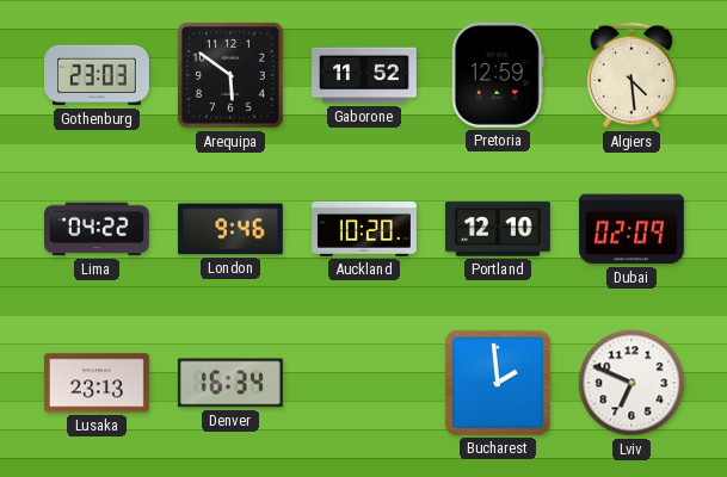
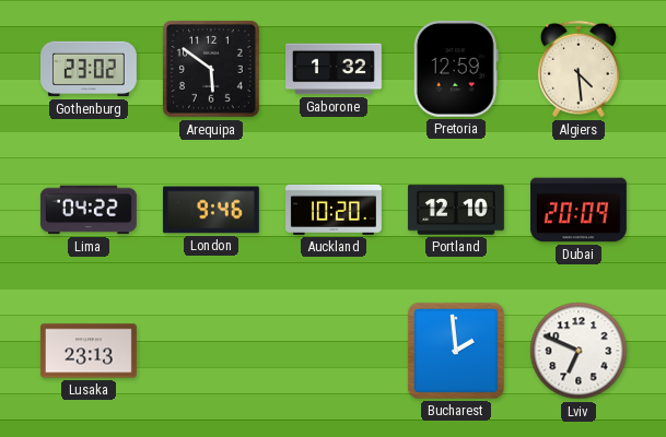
Gothenburg: 23:03 -> 23:02 (90, 69)
Gaborone: 11:52 -> 1:32 (335, 69)
Dubai: 02:09 -> 20:09 (580, 210)
Denver: 16:34 -> none (230, 383)
